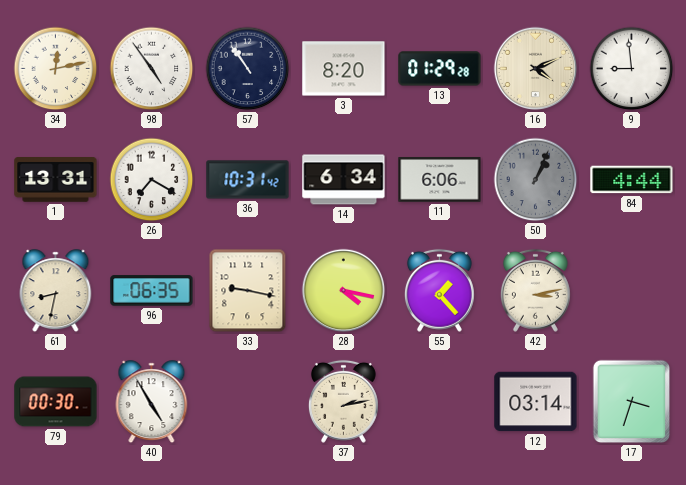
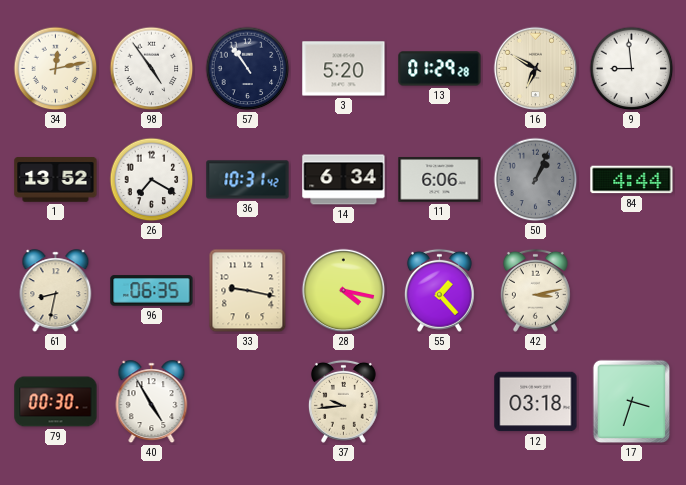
3: 8:20 -> 5:20 (344, 69)
16: 4:11 -> 6:50 (536, 69)
1: 13:31 -> 13:52 (56, 180)
37: 2:13 -> 9:44 (343, 401)
12: 03:14 -> 03:18 (536, 402)
